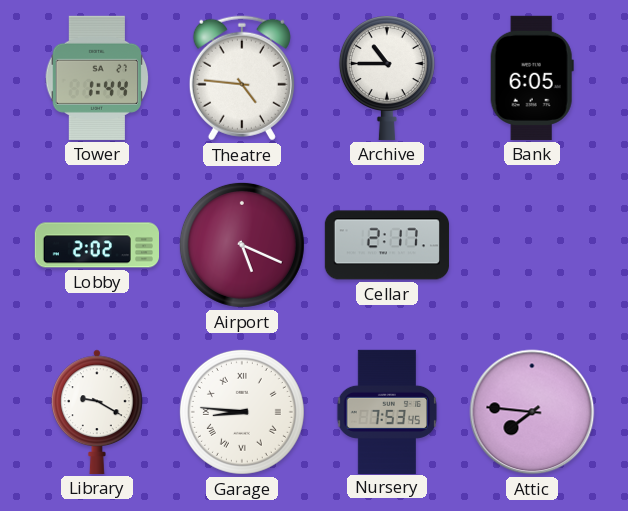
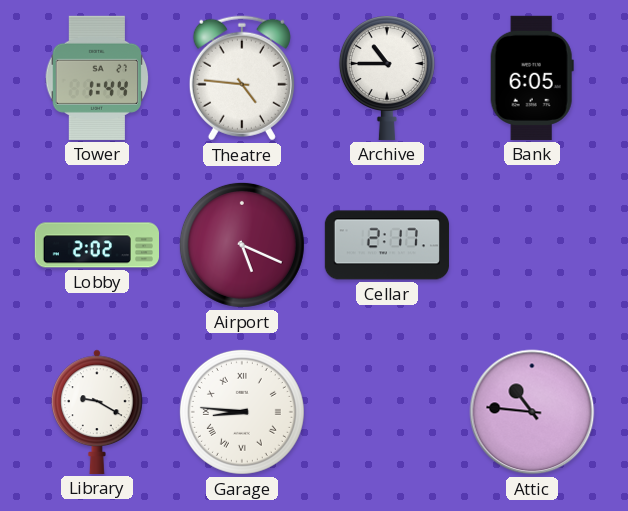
Nursery: 7:53 -> none (387, 411)
Attic: 7:46 -> 10:46 (532, 412)
